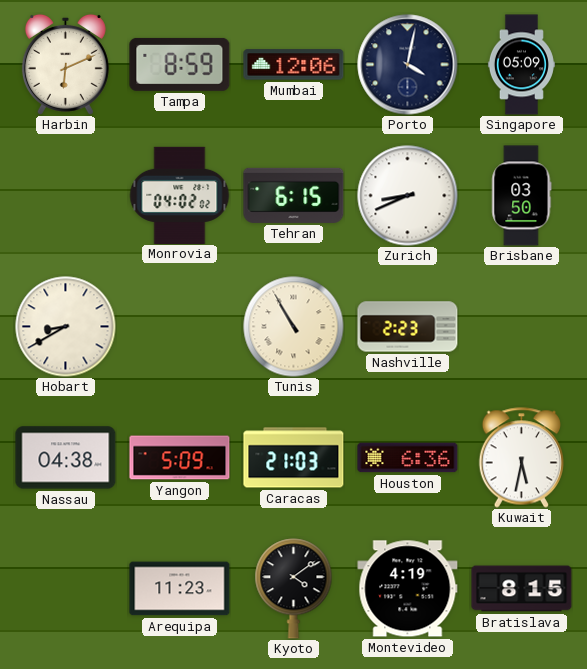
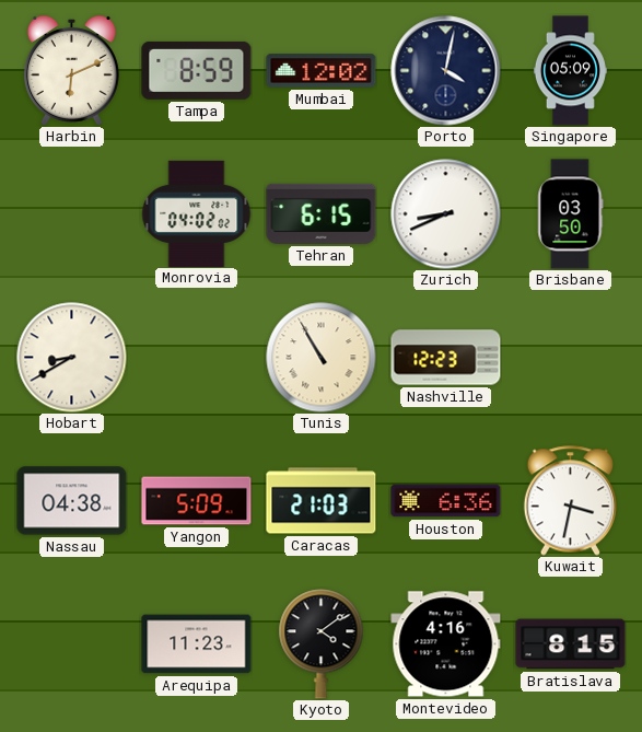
Mumbai: 12:06 -> 12:02 (322, 71)
Nashville: 2:23 -> 12:23 (446, 358)
Kuwait: 5:32 -> 3:32 (570, 501)
Montevideo: 4:19 -> 4:16 (446, 644)
